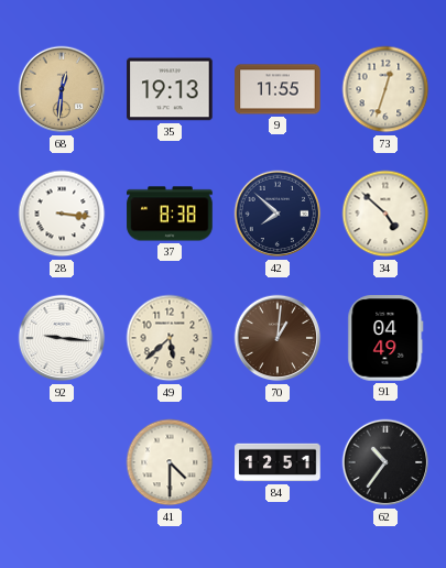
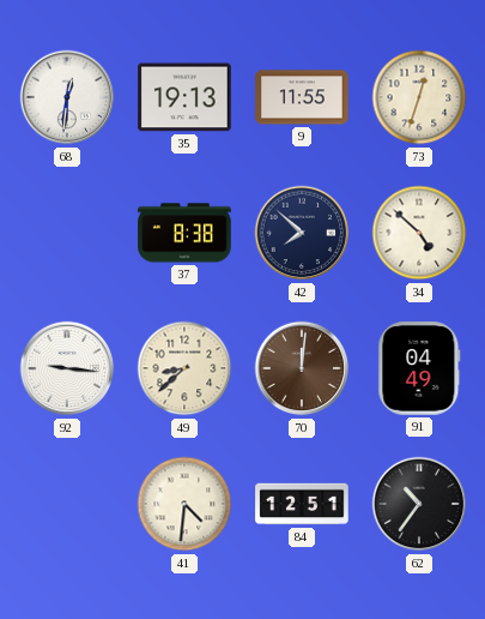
68 dial: champagne -> white (67, 97)
28: 3:16 -> none (62, 214)
49: 5:38 -> 8:38 (184, 368)
70: 1:01 -> 12:01 (302, 368)
41: 4:30 -> 4:31 (184, 504)
